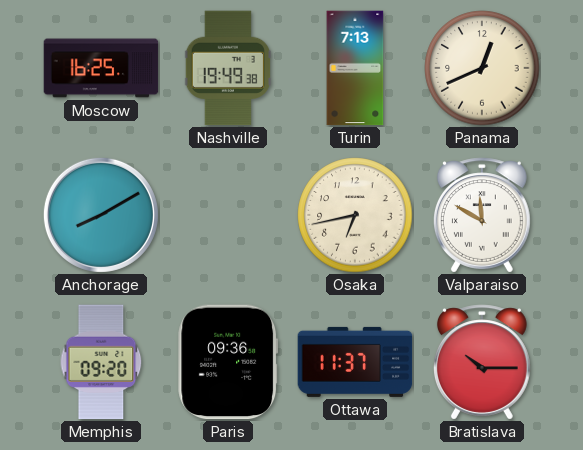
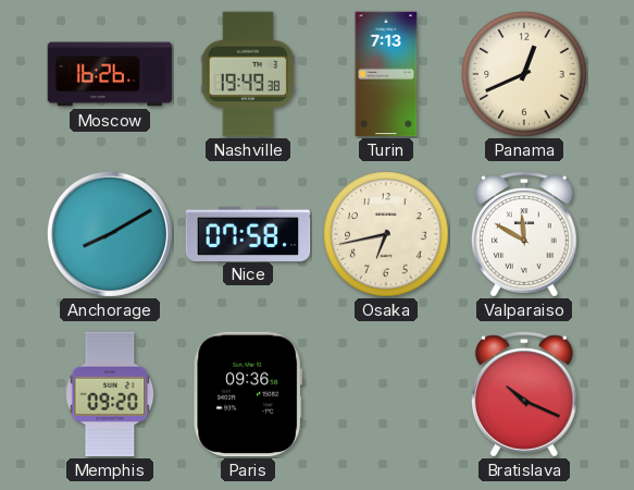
Moscow: 16:25 -> 16:26 (110, 74)
Nice: none -> 07:58 (248, 233)
Ottawa: 11:37 -> none (355, 362)
Bratislava: 10:15 -> 10:19 (524, 394)
